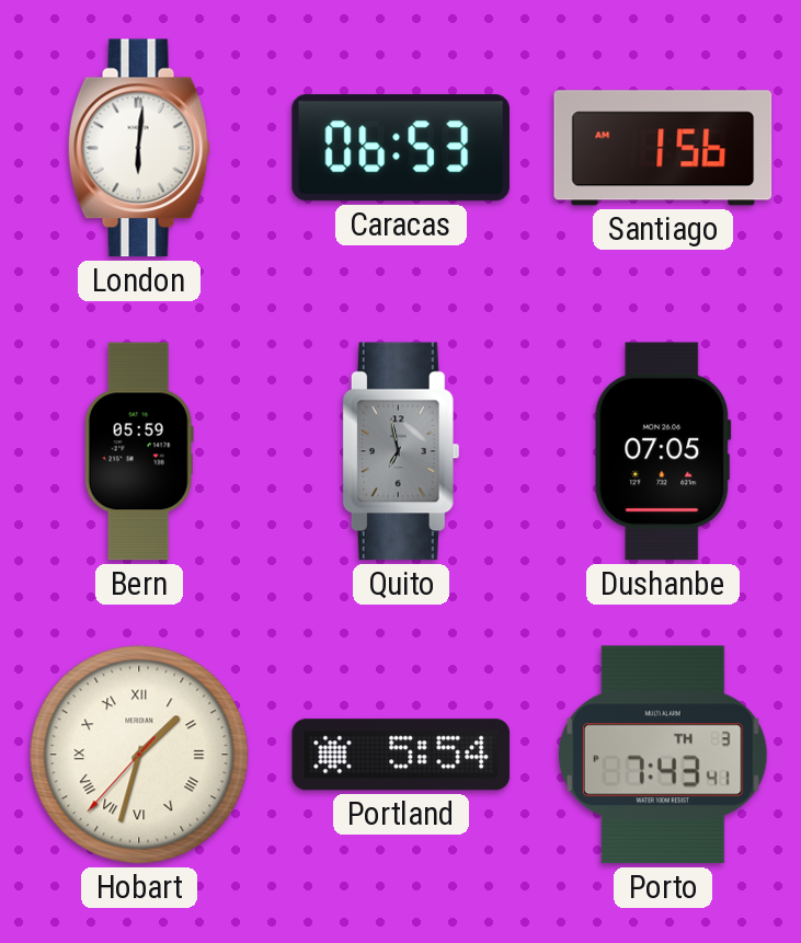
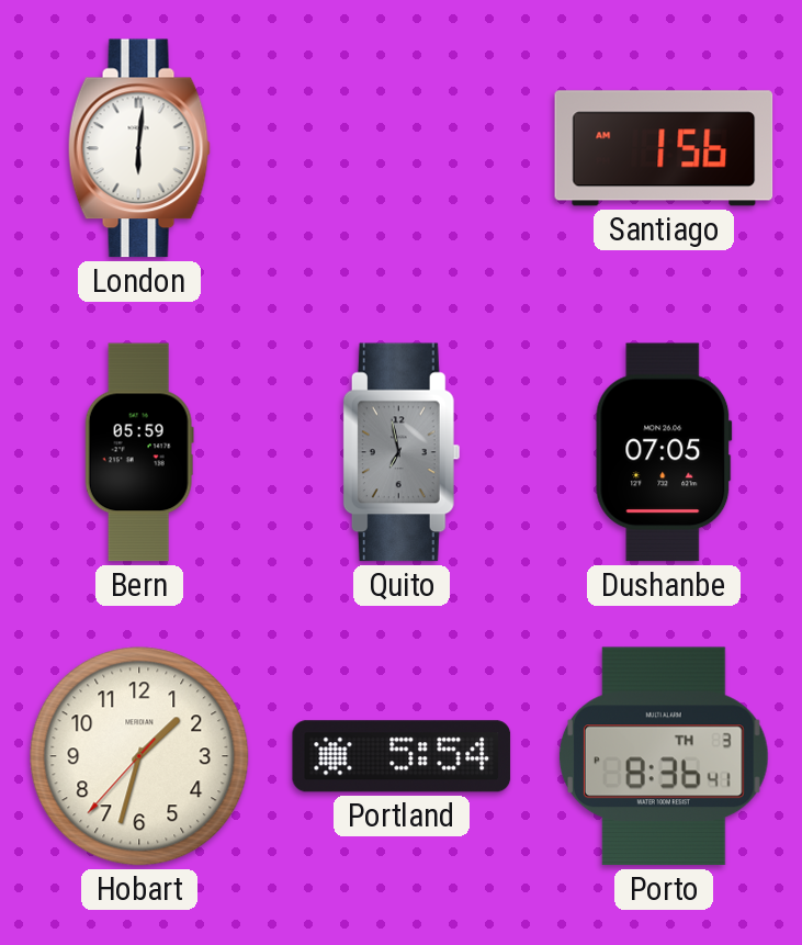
Caracas: 06:53 -> none (401, 148)
Hobart numerals: Roman -> Arabic (139, 756)
Porto: 7:43 -> 8:36 (664, 756)
